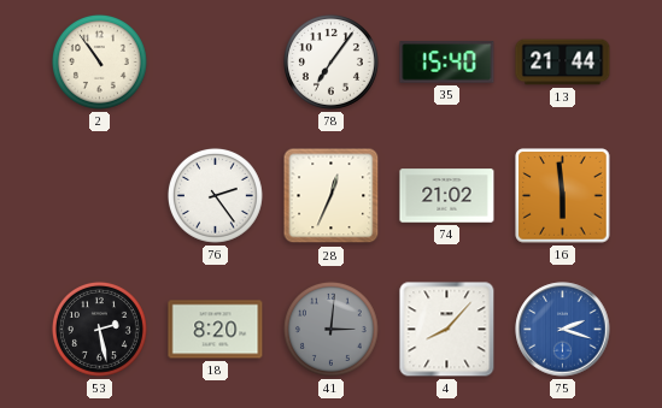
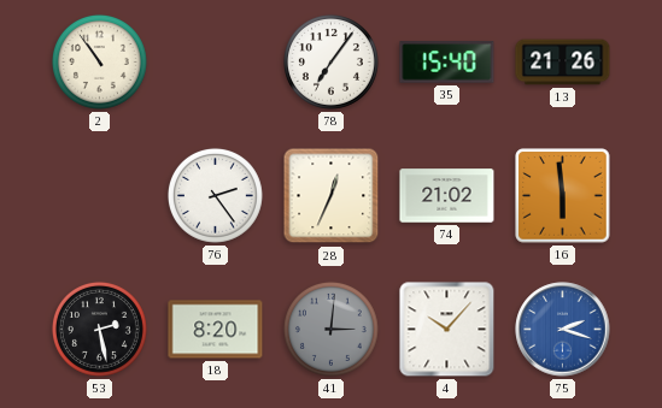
13: 21:44 -> 21:26 (563, 63)
4: 8:07 -> 10:07 (447, 330)
